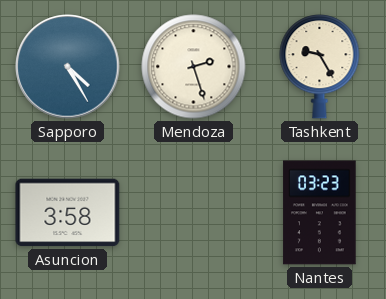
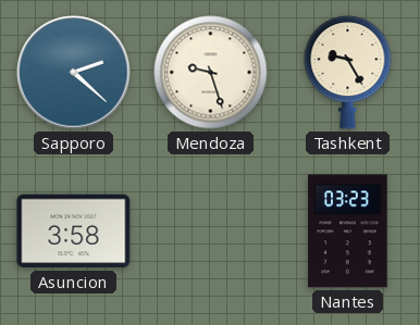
Sapporo: 4:25 -> 2:22 (74, 73)
Mendoza: 2:27 -> 9:27 (211, 73)
